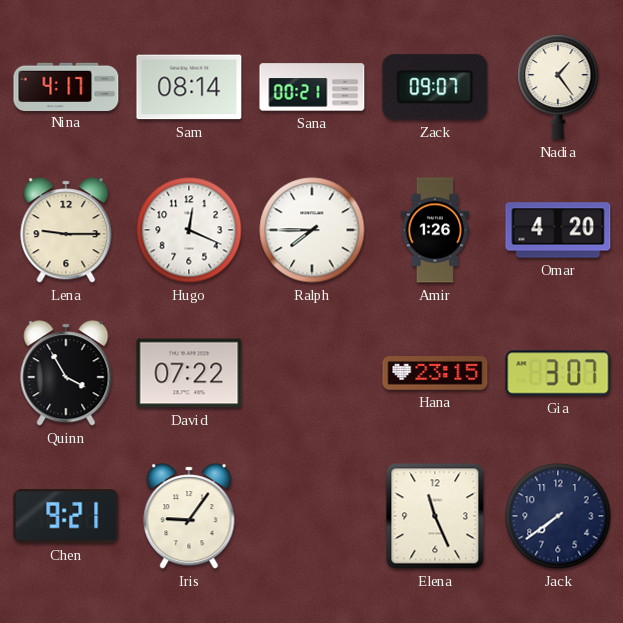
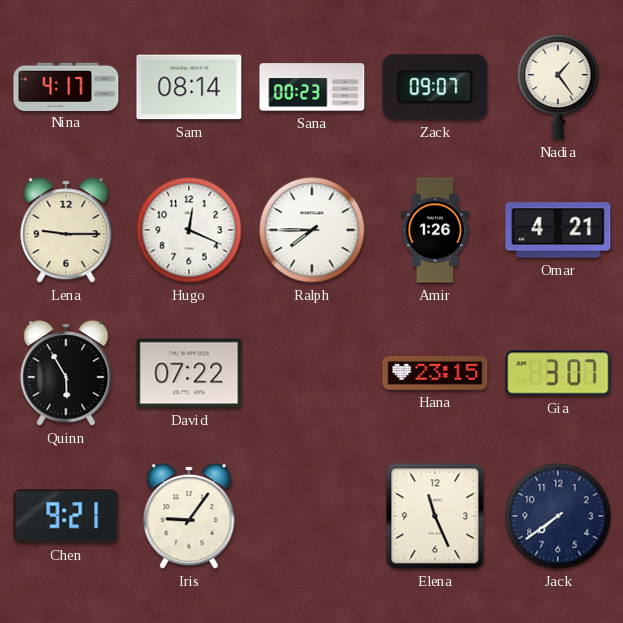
Sana: 00:21 -> 00:23 (312, 87)
Omar: 4:20 -> 4:21 (558, 230)
Quinn: 3:55 -> 5:55 (66, 373)
